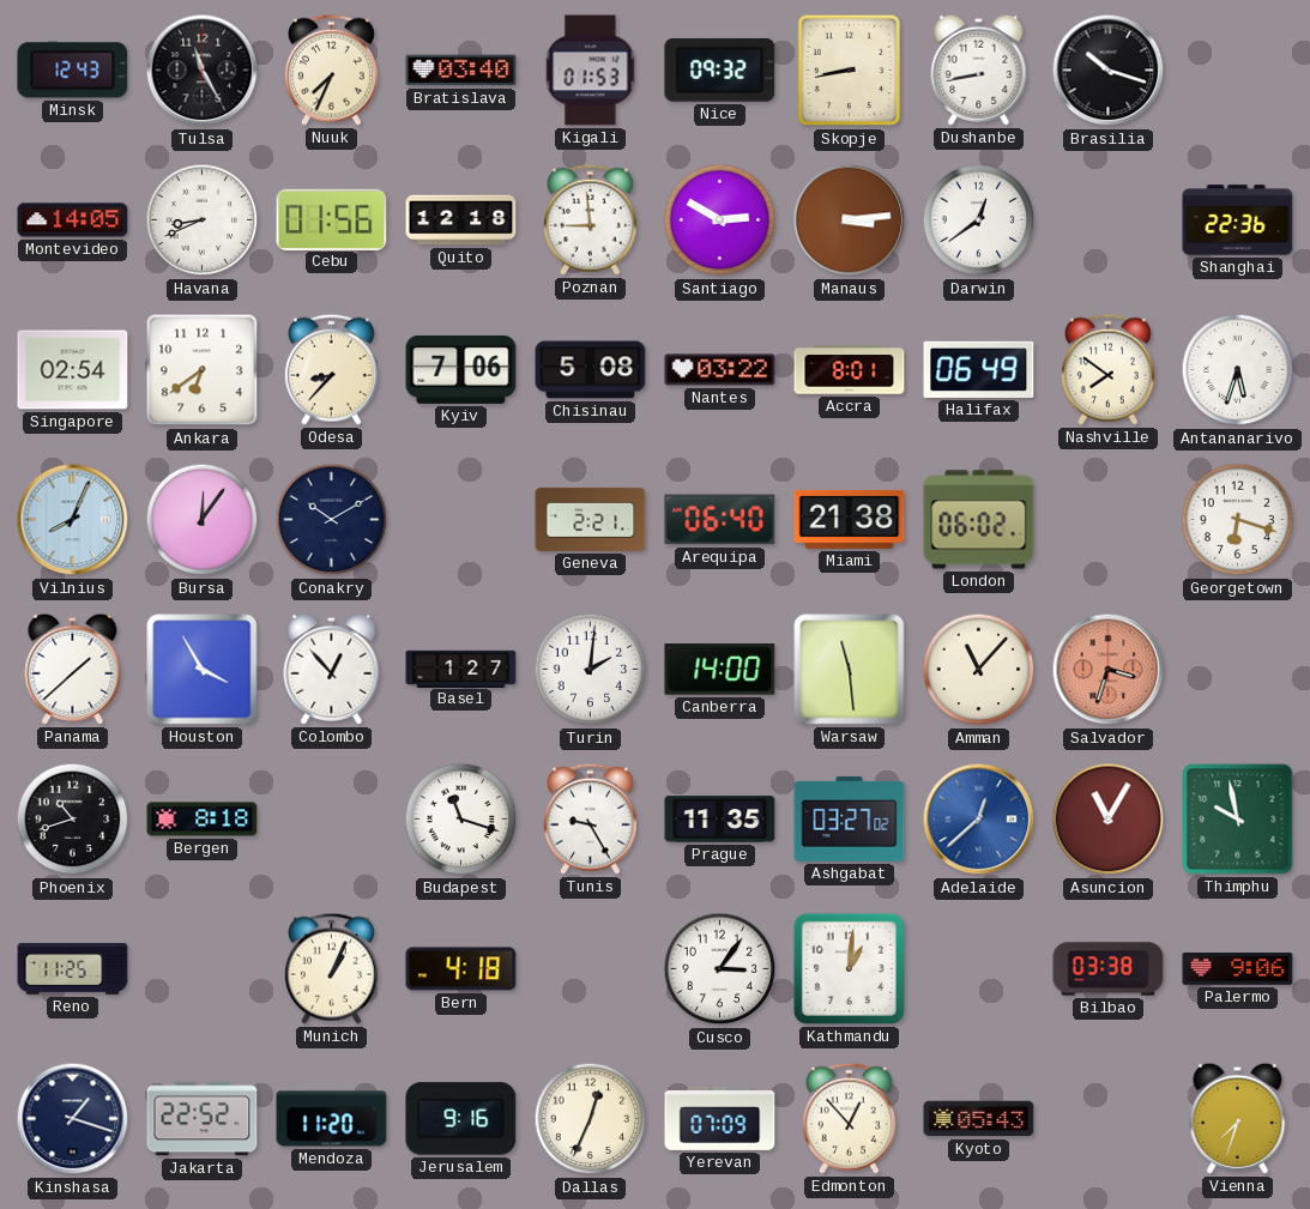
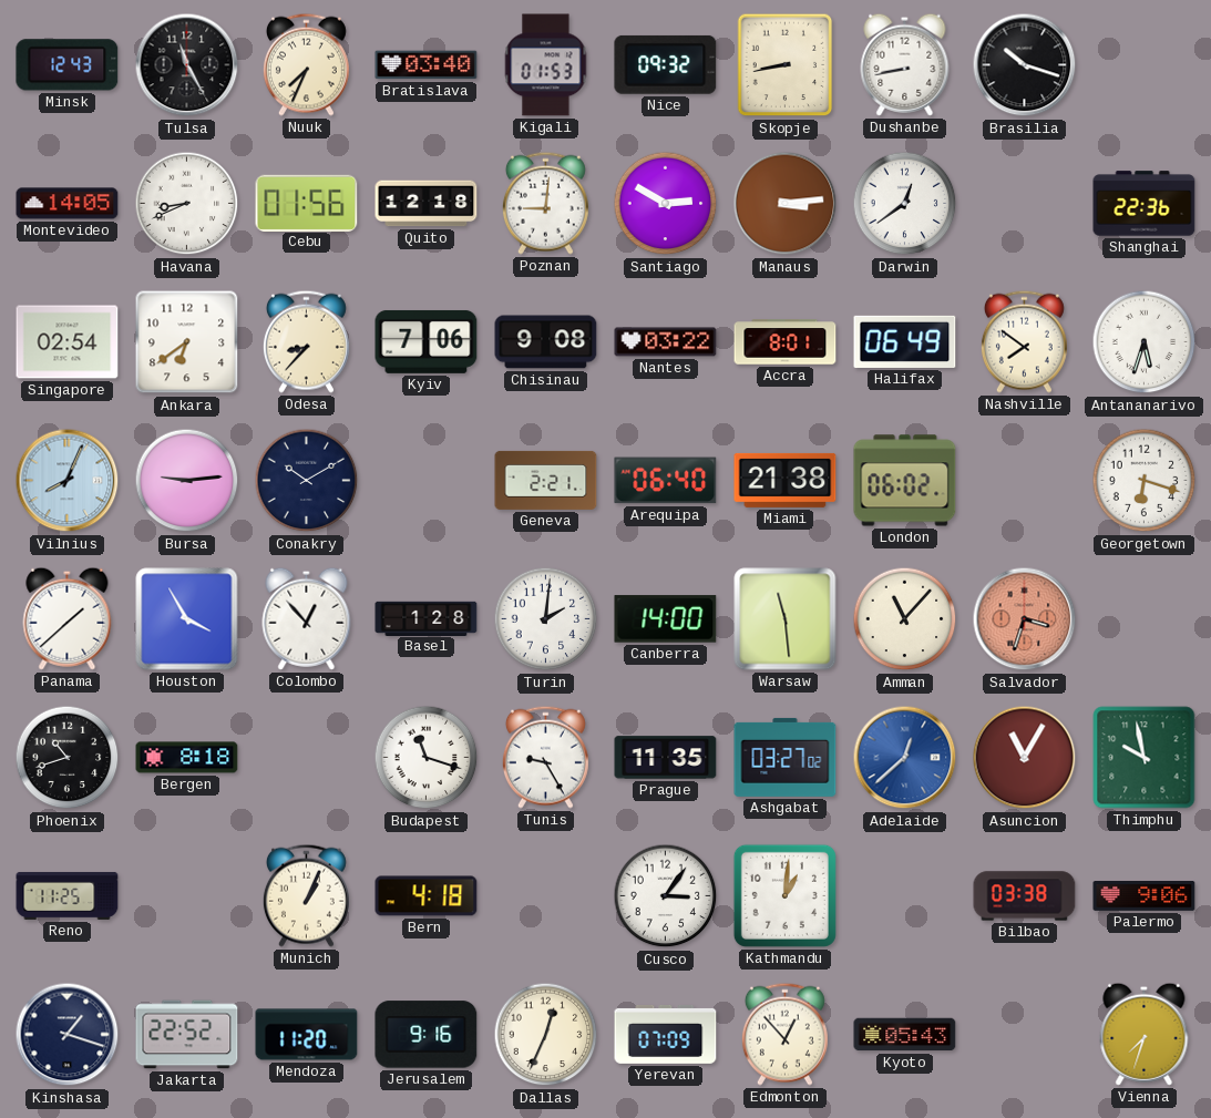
Poznan: 8:59 -> 9:01 (545, 203)
Chisinau: 5:08 -> 9:08 (546, 342)
Bursa: 12:06 -> 9:14 (187, 481)
Basel: 1:27 -> 1:28 (427, 618)
